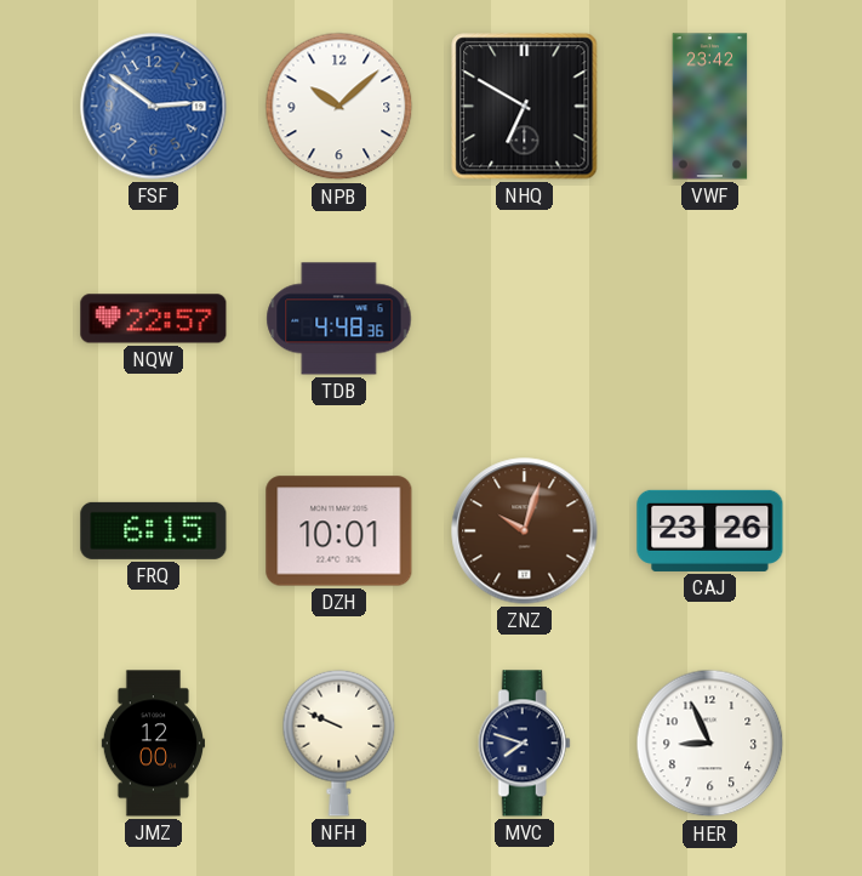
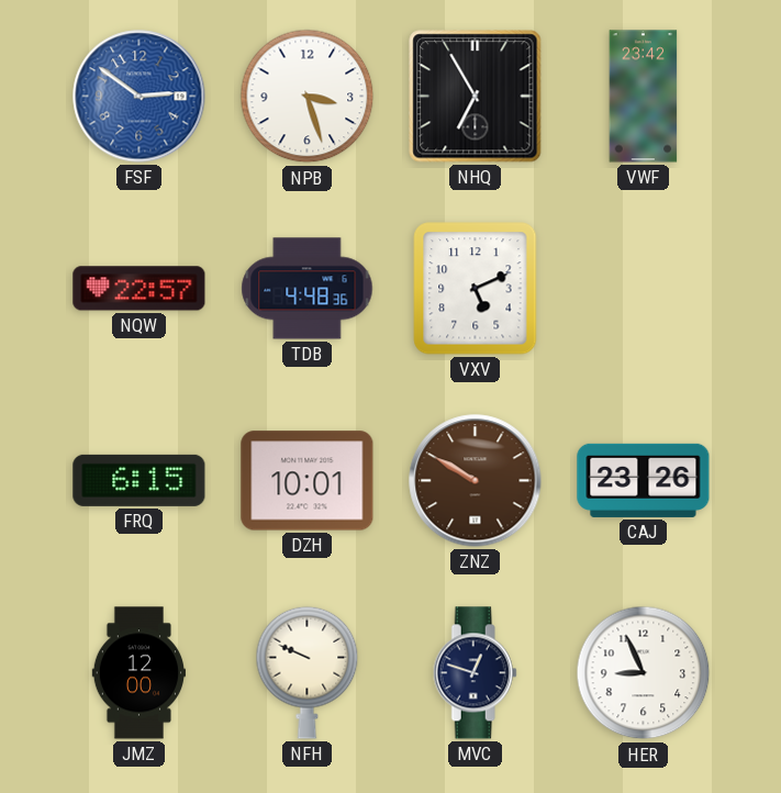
NPB: 10:08 -> 3:27 (308, 97)
NHQ: 6:50 -> 6:55 (476, 97)
VXV: none -> 5:11 (476, 289)
ZNZ: 10:03 -> 9:50 (476, 481)
MVC: 7:48 -> 12:48 (475, 673)
